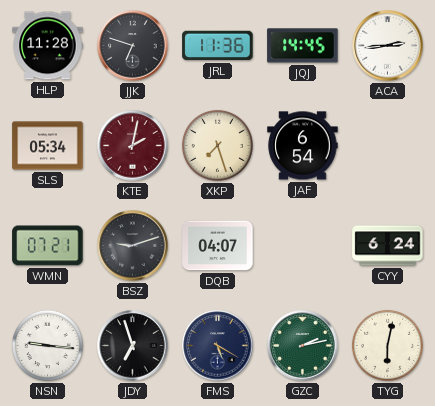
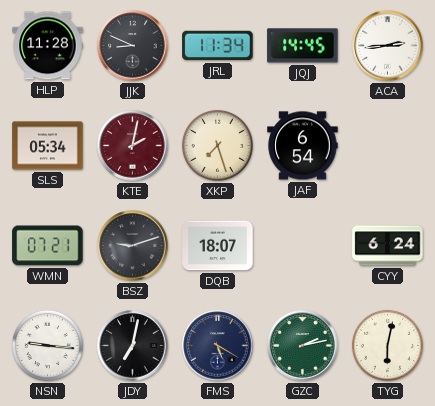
JJK: 6:48 -> 8:49 (133, 46)
JRL: 11:36 -> 11:34 (218, 46)
DQB: 04:07 -> 18:07 (218, 246)
JDY: 6:57 -> 7:02 (133, 346)
